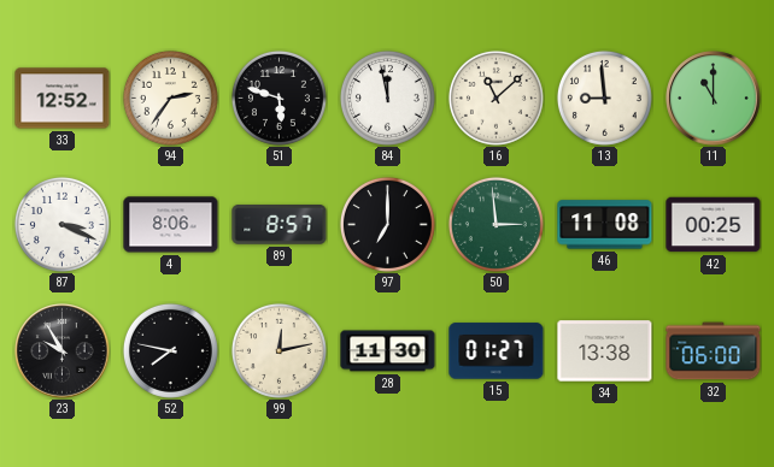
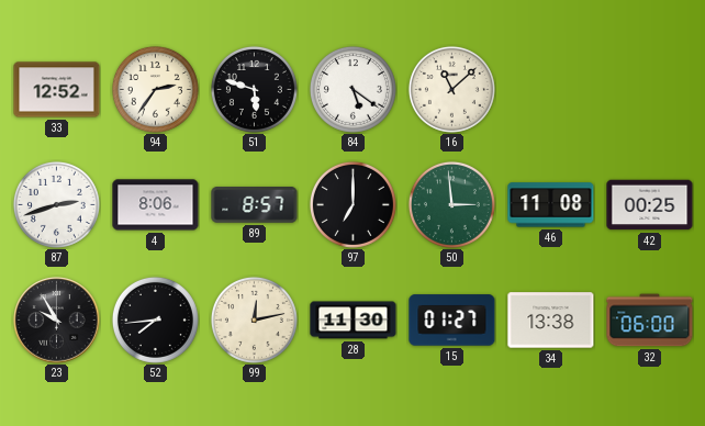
84: 11:58 -> 5:21 (352, 89)
13: 8:59 -> none (604, 97)
11: 11:00 -> none (714, 99)
87: 3:19 -> 2:42 (56, 204)
52: 7:47 -> 7:44 (155, 319)
